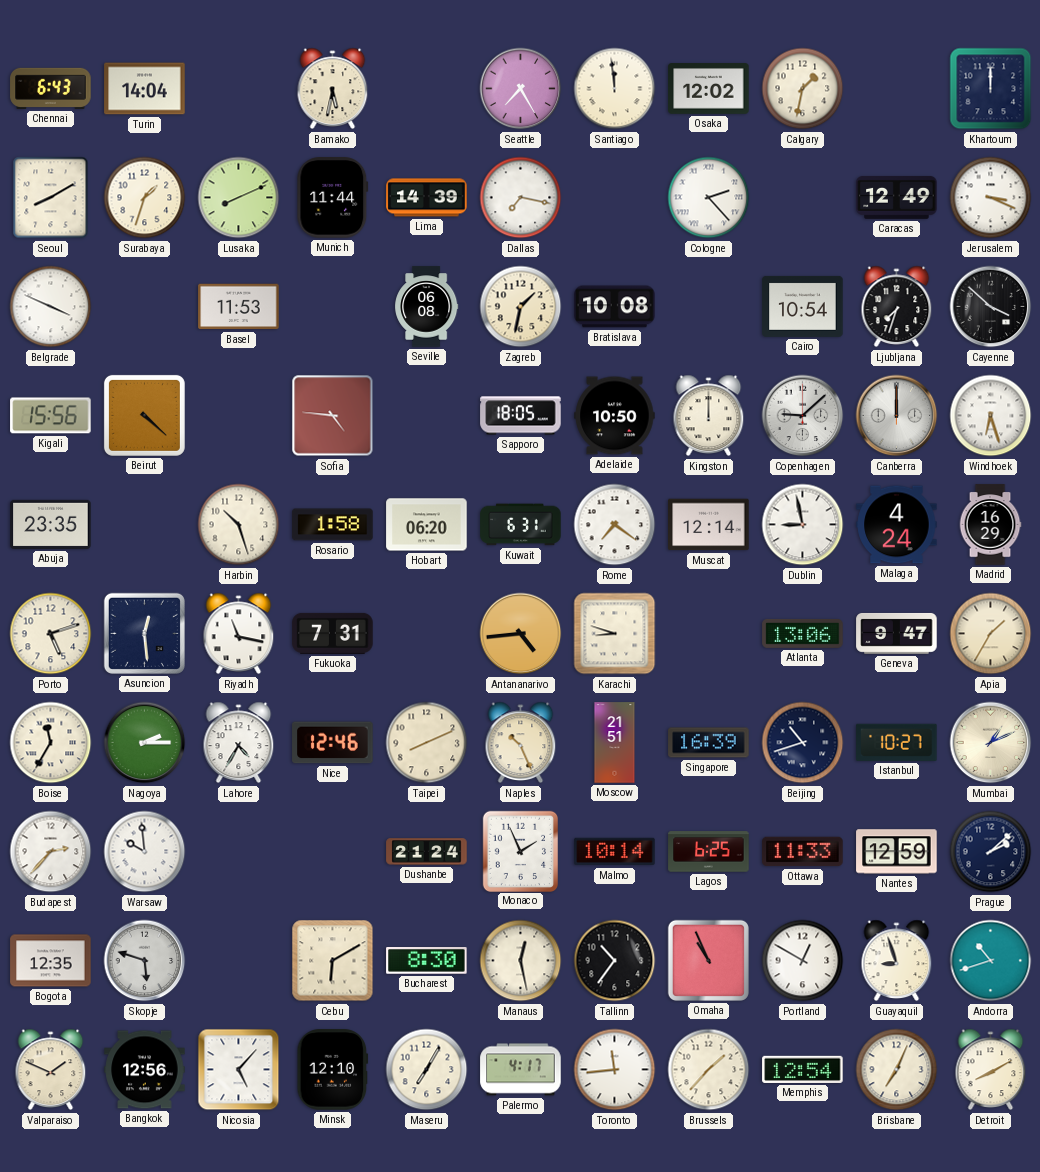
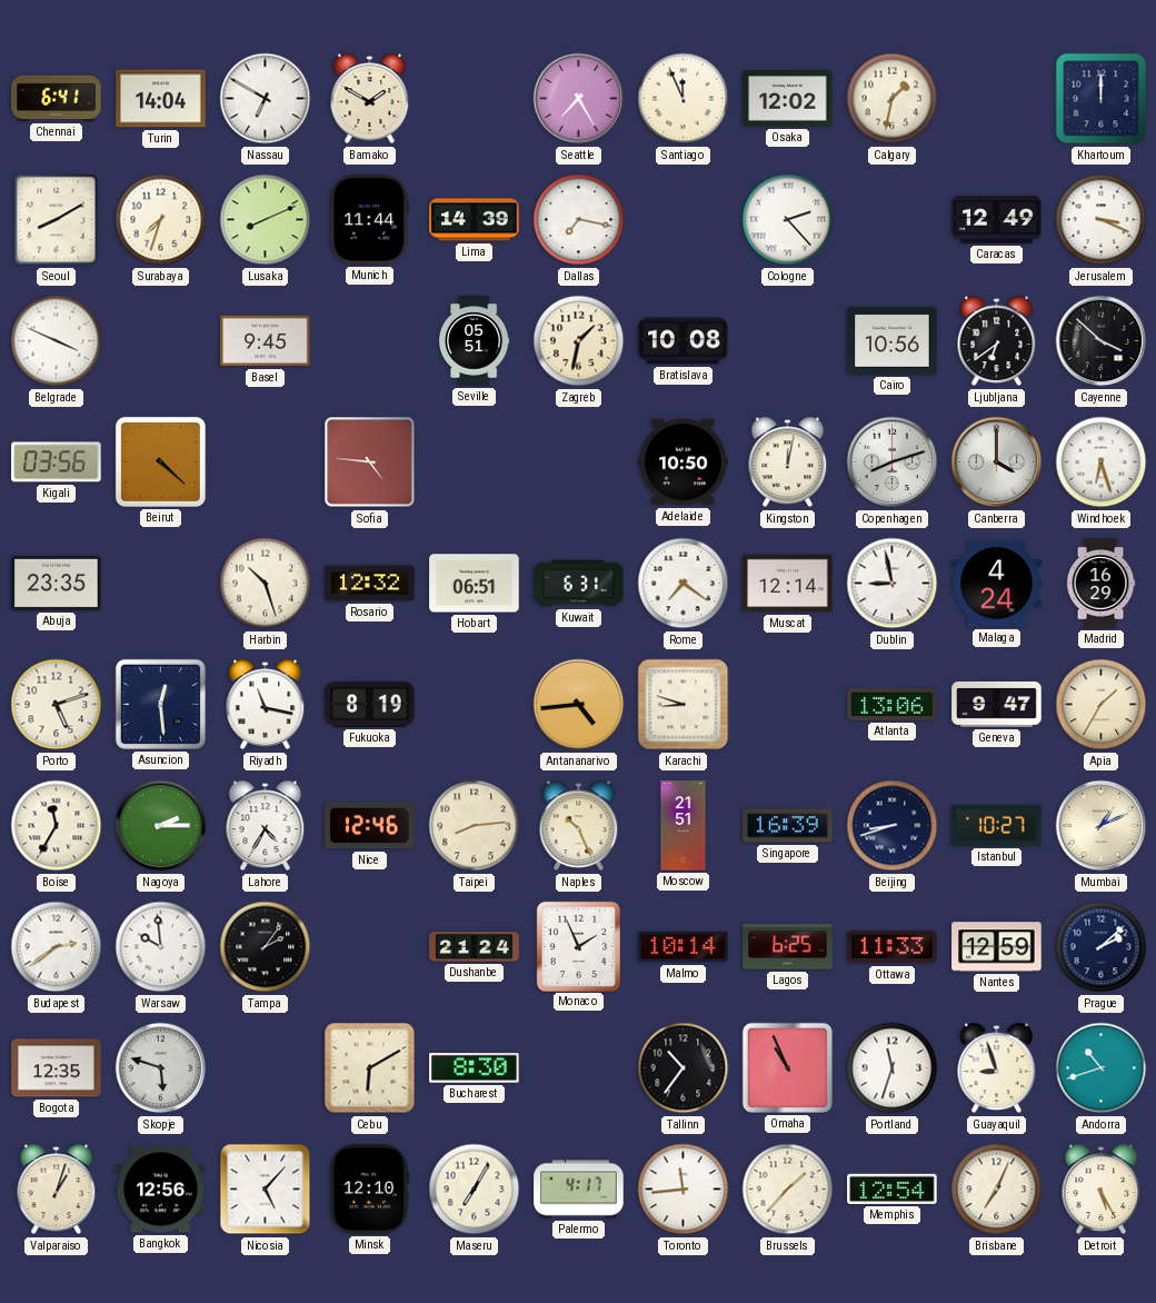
Chennai: 6:43 -> 6:41 (57, 98)
Nassau: none -> 6:50 (266, 99)
Bamako: 5:32 -> 1:50 (370, 99)
Santiago: 11:59 -> 11:56 (684, 99)
Surabaya: 1:33 -> 7:33 (161, 220)
Basel: 11:53 -> 9:45 (266, 341)
Seville: 06:08 -> 05:51 (475, 341)
Cairo: 10:54 -> 10:56 (893, 340)
Ljubljana: 7:33 -> 6:39 (997, 341)
Kigali: 15:56 -> 03:56 (57, 462)
Sapporo: 18:05 -> none (521, 416)
Kingston: 12:00 -> 12:02 (788, 462)
Copenhagen: 9:08 -> 8:12 (893, 462)
Canberra: 12:00 -> 4:00 (997, 462)
Rosario: 1:58 -> 12:32 (370, 584)
Hobart: 06:20 -> 06:51 (475, 584)
Fukuoka: 7:31 -> 8:19 (370, 704)
Taipei: 8:11 -> 8:14 (475, 826)
Beijing: 10:42 -> 8:42 (893, 826)
Budapest: 2:37 -> 2:39 (57, 947)
Tampa: none -> 2:06 (266, 947)
Manaus: 12:28 -> none (521, 961)
Portland: 12:50 -> 11:33 (893, 1068)
Valparaiso: 1:49 -> 1:03 (57, 1190)
Detroit: 8:10 -> 5:25 (1102, 1190)
